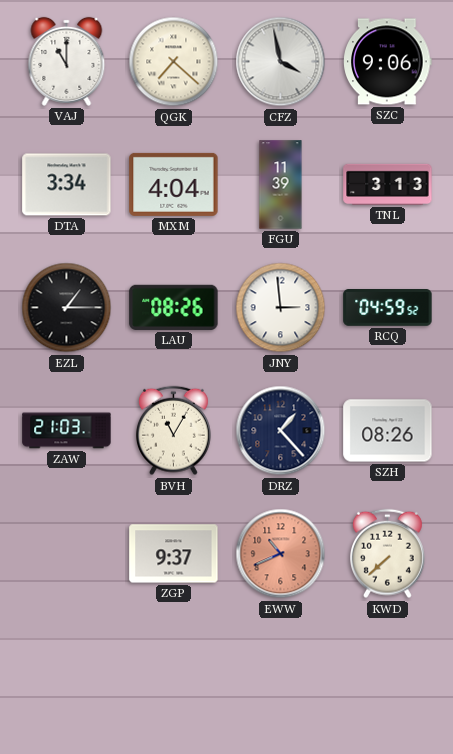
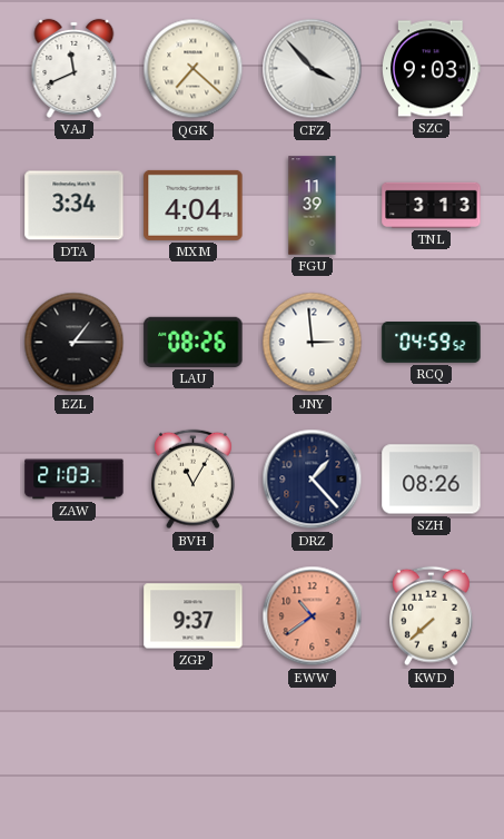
VAJ: 11:00 -> 11:41 (75, 68)
CFZ: 3:58 -> 3:53 (313, 69)
SZC: 9:06 -> 9:03 (432, 69)
EWW: 10:41 -> 10:39 (313, 616)
